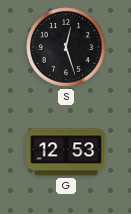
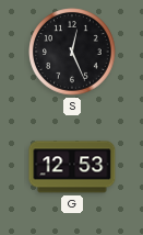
S: 12:27 -> 12:26 (72, 52)
